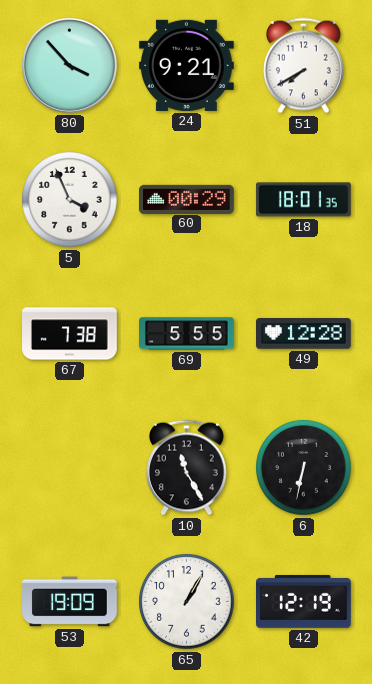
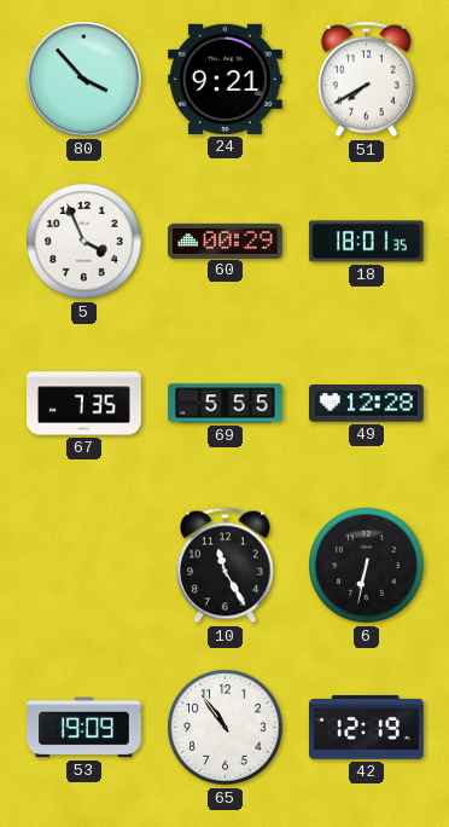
67: 7:38 -> 7:35 (84, 404)
65: 1:05 -> 10:54 (226, 728)
